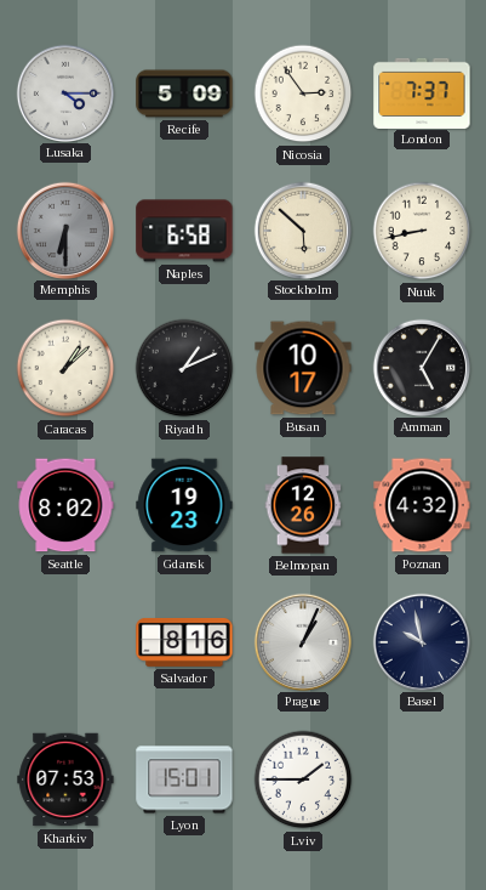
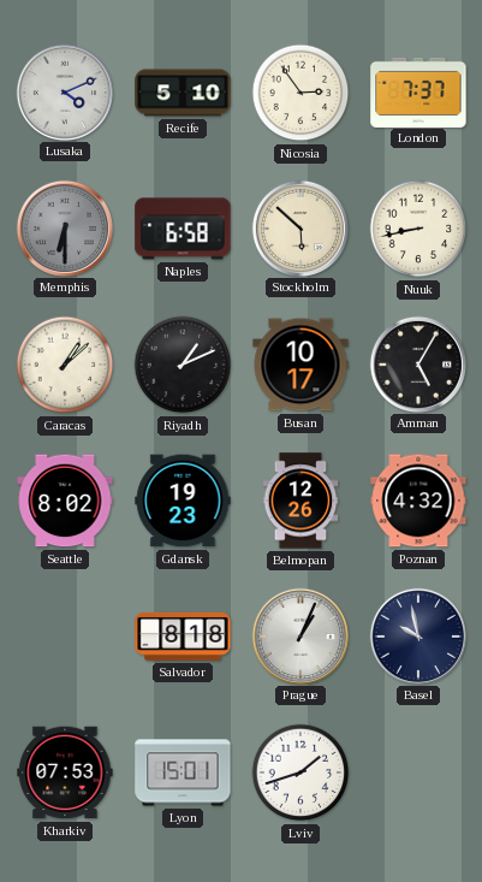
Lusaka: 4:15 -> 4:11 (64, 91)
Recife: 5:09 -> 5:10 (183, 93)
Salvador: 8:16 -> 8:18 (183, 638)
Lviv: 1:45 -> 1:42 (300, 773)
